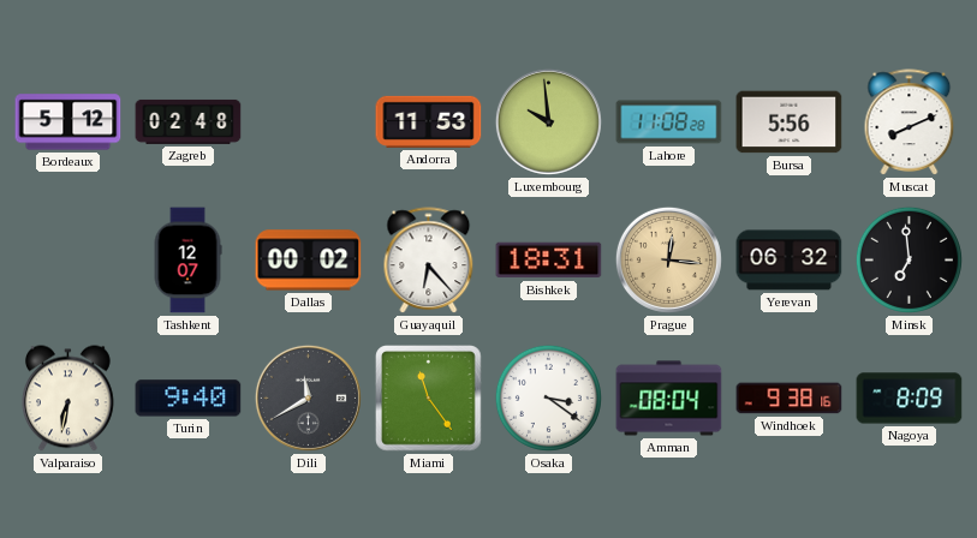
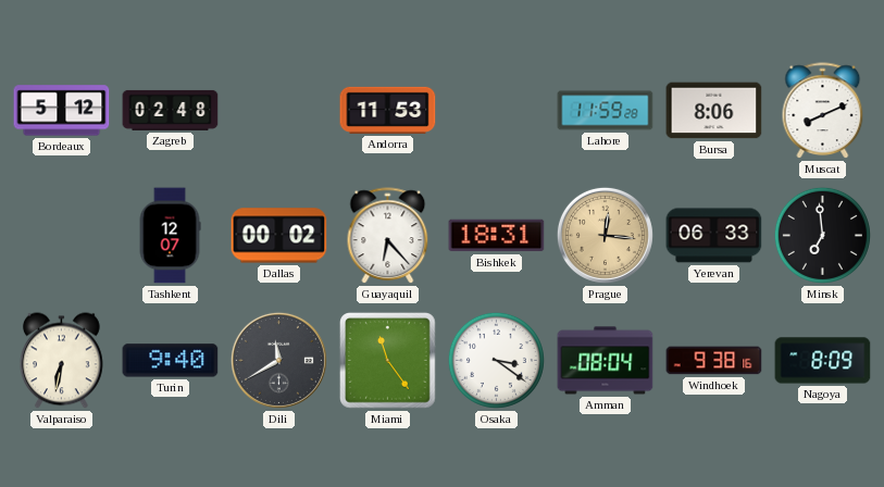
Luxembourg: 9:59 -> none (548, 121)
Lahore: 11:08 -> 11:59 (606, 111)
Bursa: 5:56 -> 8:06 (714, 111)
Yerevan: 06:32 -> 06:33 (714, 236)
